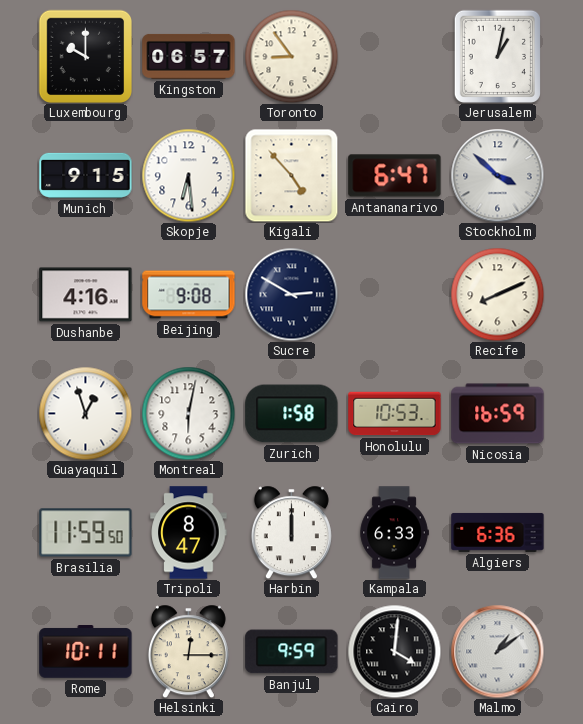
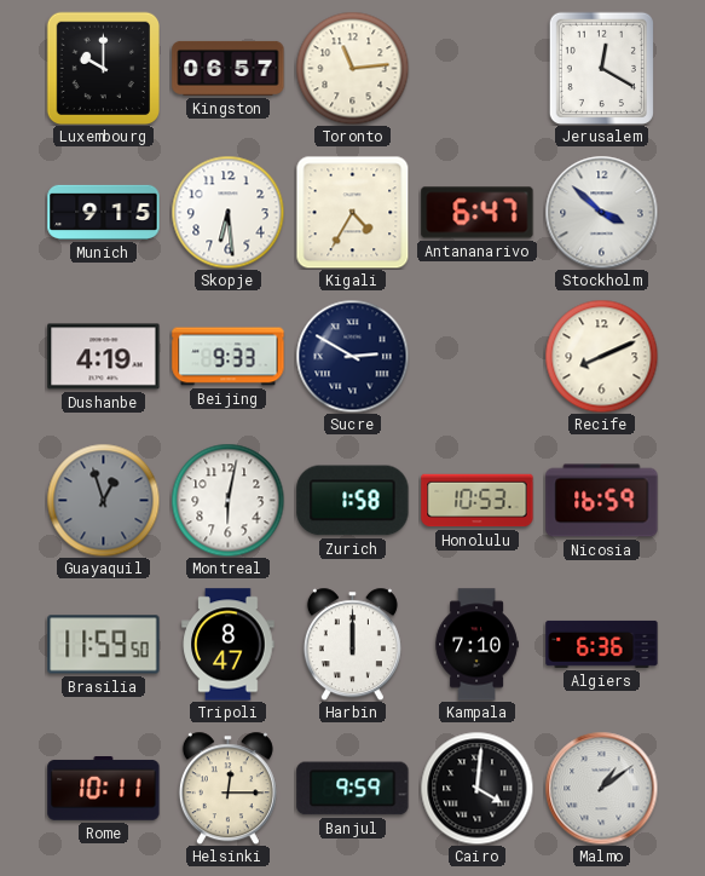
Toronto: 8:54 -> 11:14 (352, 68)
Jerusalem: 1:02 -> 12:20 (601, 68)
Kigali: 4:53 -> 4:35 (352, 212)
Dushanbe: 4:16 -> 4:19 (104, 357)
Beijing: 9:08 -> 9:33 (229, 357)
Guayaquil dial: white -> grey (103, 500)
Kampala: 6:33 -> 7:10 (476, 645)
